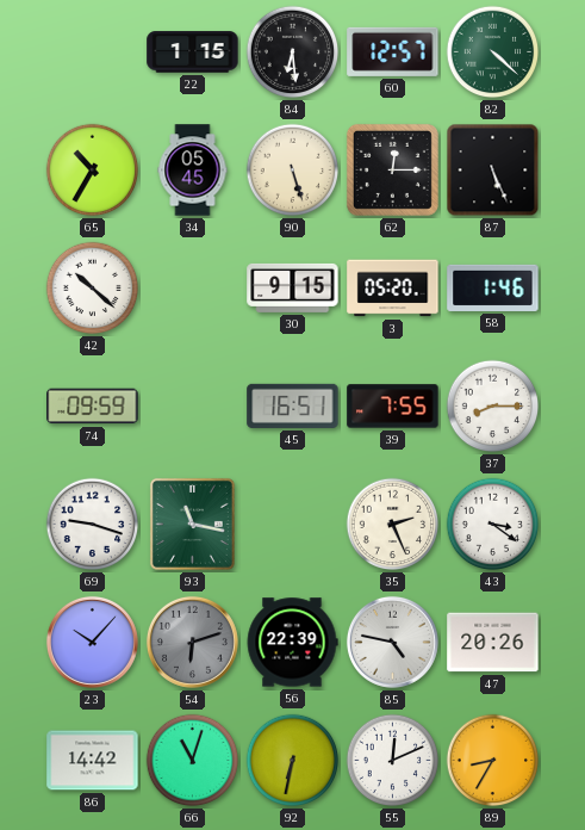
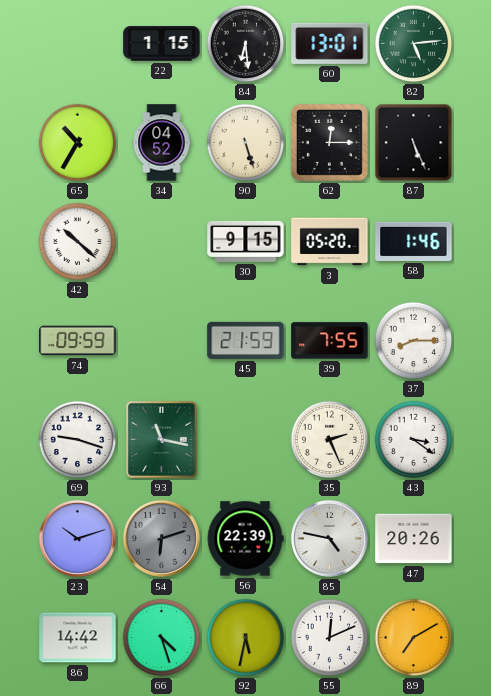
60: 12:57 -> 13:01 (330, 43)
82: 4:22 -> 5:14 (414, 44)
34: 05:45 -> 04:52 (162, 143)
45: 16:51 -> 21:59 (246, 340)
23: 10:07 -> 10:12 (77, 538)
66: 11:03 -> 4:27 (162, 638)
92: 6:32 -> 5:32 (246, 638)
89: 8:35 -> 7:10 (414, 638)
